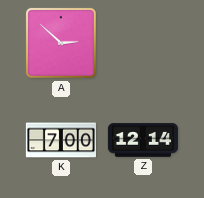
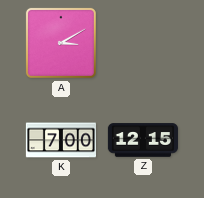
A: 2:52 -> 3:10 (61, 43)
Z: 12:14 -> 12:15 (143, 140)
